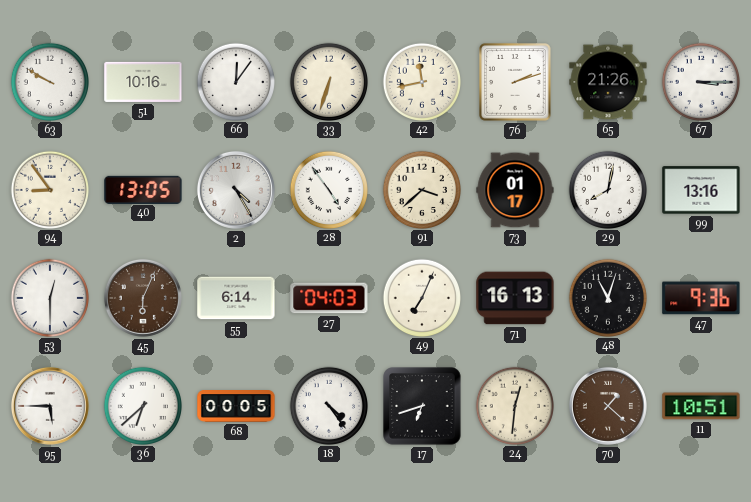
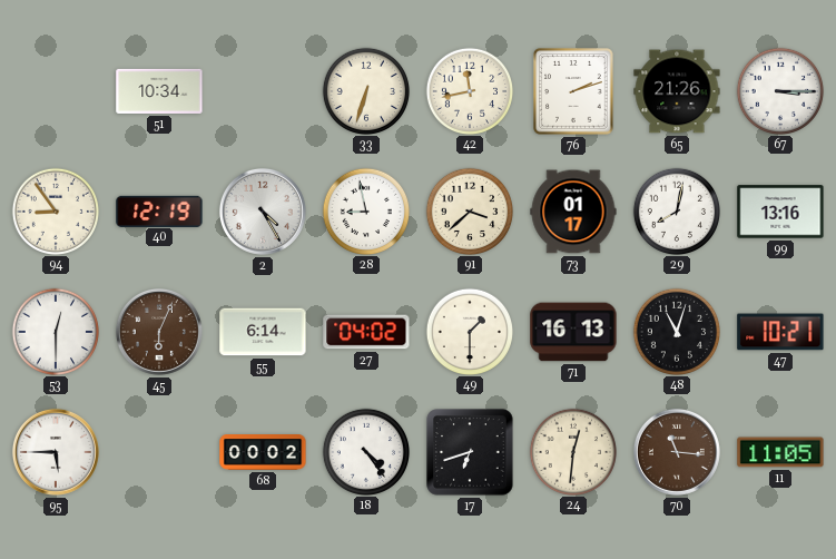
63: 9:50 -> none (49, 81)
51: 10:16 -> 10:34 (159, 91)
66: 12:06 -> none (235, 81)
40: 13:05 -> 12:19 (159, 210)
28: 4:54 -> 8:58 (365, 210)
27: 04:03 -> 04:02 (366, 332)
49: 7:04 -> 1:30 (469, 331)
47: 9:36 -> 10:21 (780, 332)
36: 6:38 -> none (142, 405)
68: 00:05 -> 00:02 (263, 453)
70: 1:22 -> 11:16 (677, 452)
11: 10:51 -> 11:05 (780, 452)
